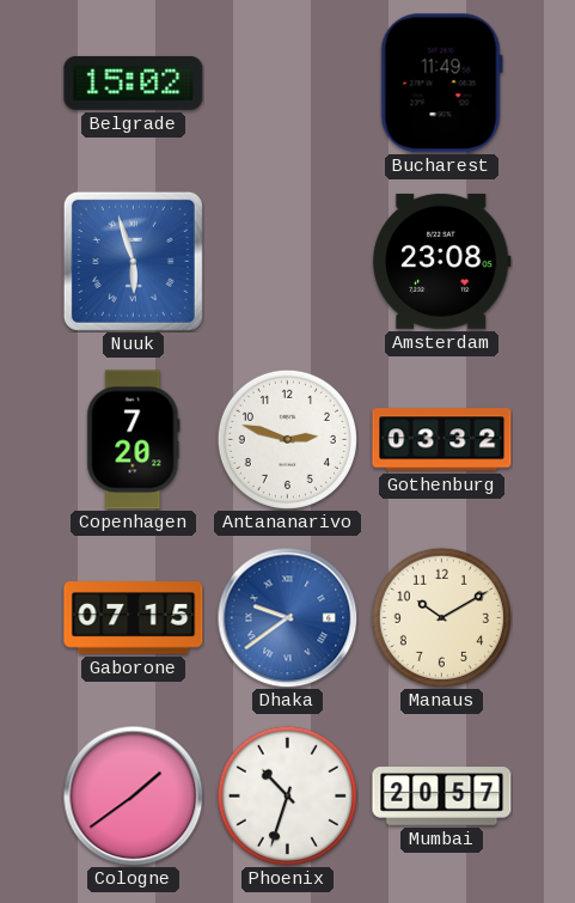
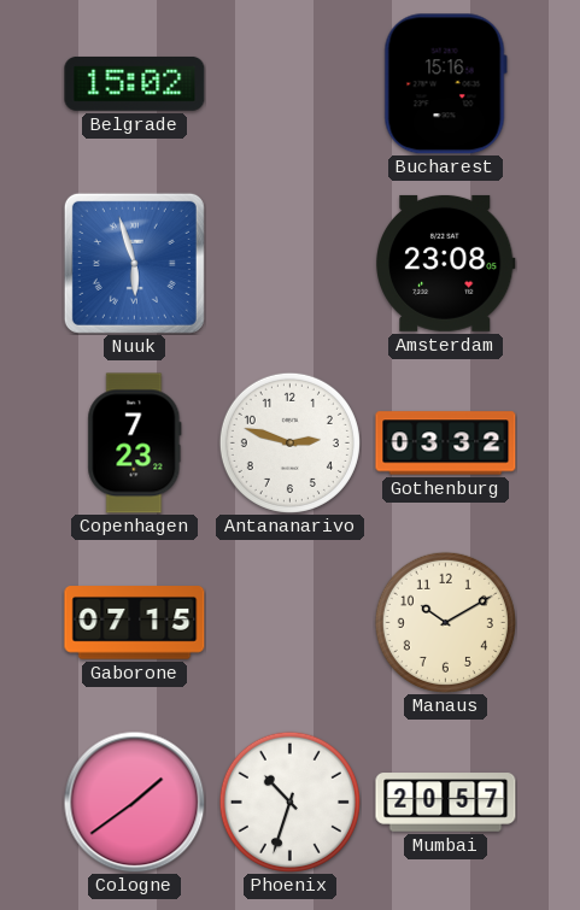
Bucharest: 11:49 -> 15:16 (445, 84)
Copenhagen: 7:20 -> 7:23 (135, 444)
Dhaka: 9:39 -> none (287, 617)
